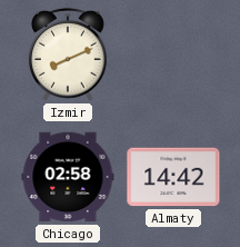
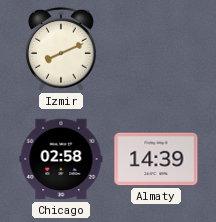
Almaty: 14:42 -> 14:39 (156, 159)
